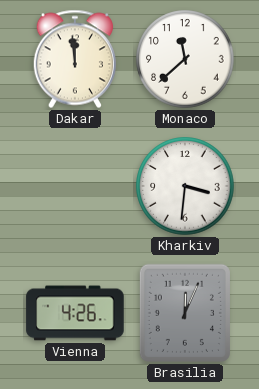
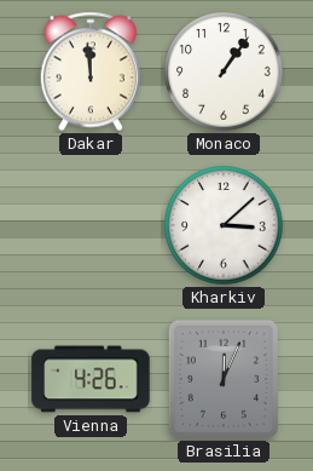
Monaco: 11:38 -> 1:06 (224, 71)
Kharkiv: 3:31 -> 3:08 (224, 225)
